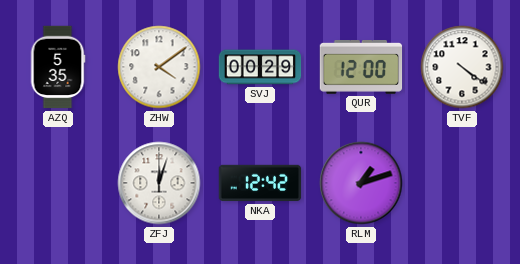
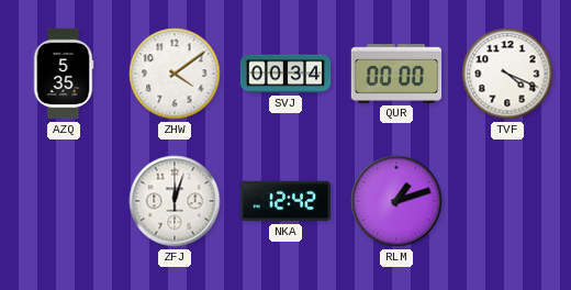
SVJ: 00:29 -> 00:34 (285, 74)
QUR: 12:00 -> 00:00 (396, 75)
TVF: 4:21 -> 4:19 (507, 74)
